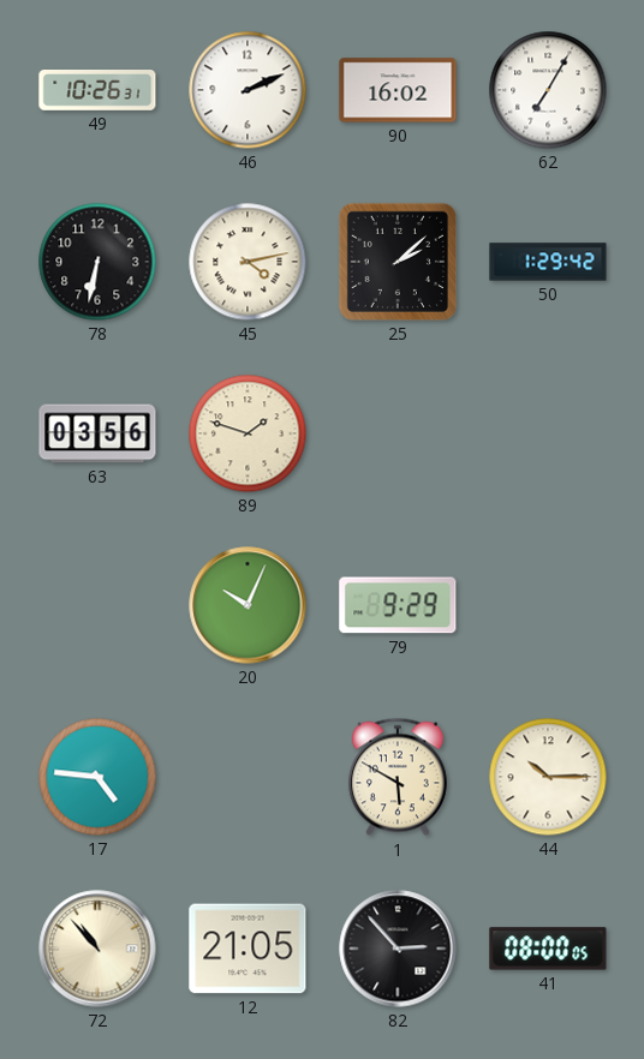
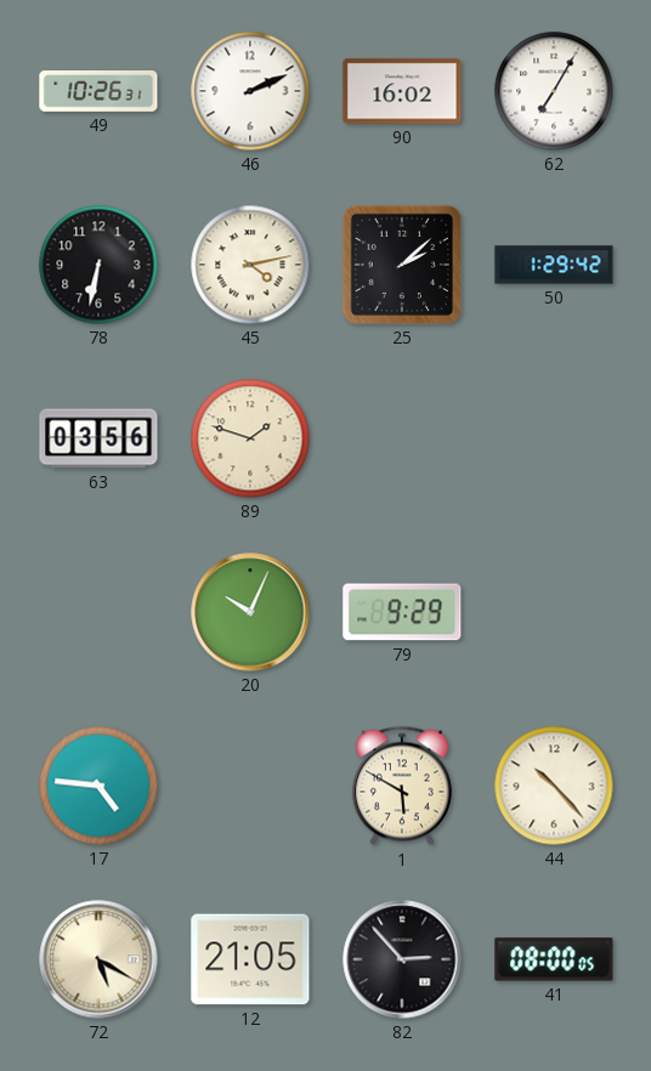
44: 10:15 -> 10:23 (554, 786)
72: 10:53 -> 5:20 (98, 959)
